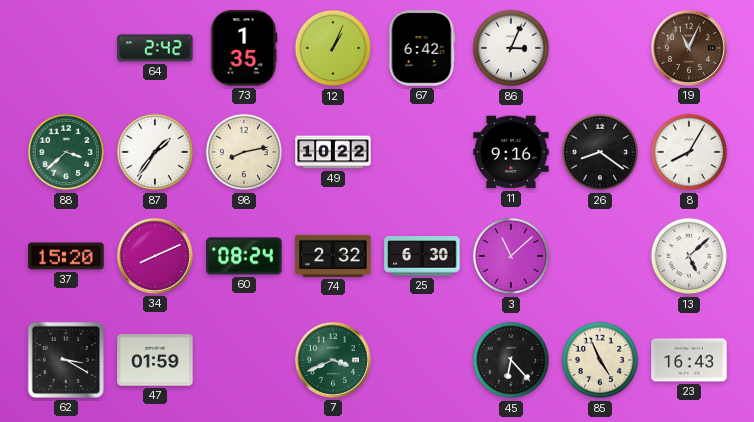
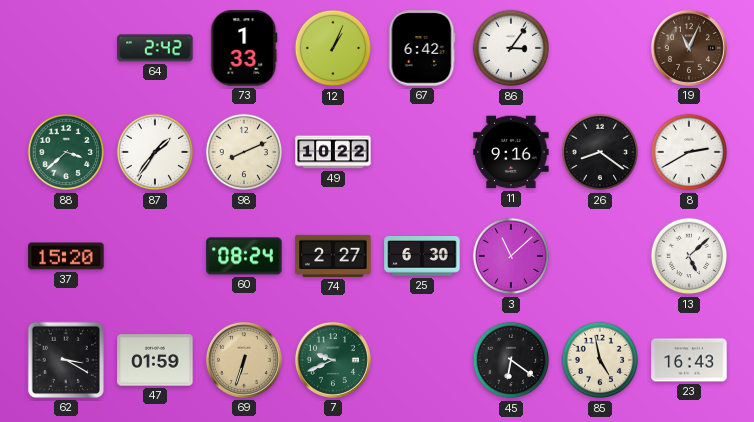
73: 1:35 -> 1:33 (244, 48)
86: 3:04 -> 3:06 (511, 48)
98: 8:13 -> 8:11 (244, 152)
8: 8:05 -> 2:40 (689, 152)
34: 8:11 -> none (155, 256)
74: 2:32 -> 2:27 (333, 256)
69: none -> 6:33 (244, 360)
7: 3:41 -> 9:41 (333, 360)
45: 6:23 -> 6:21 (511, 360)
85: 4:56 -> 4:58 (600, 360)
